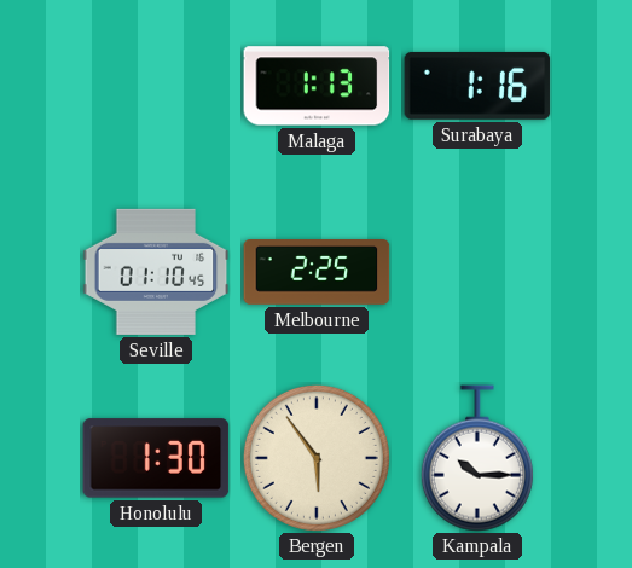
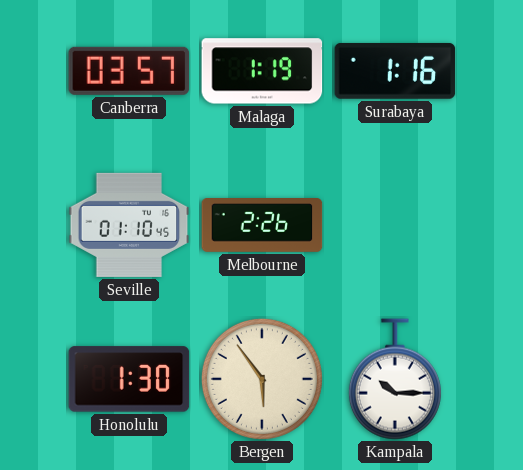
Canberra: none -> 03:57 (129, 71)
Malaga: 1:13 -> 1:19 (262, 71)
Melbourne: 2:25 -> 2:26 (262, 226)
